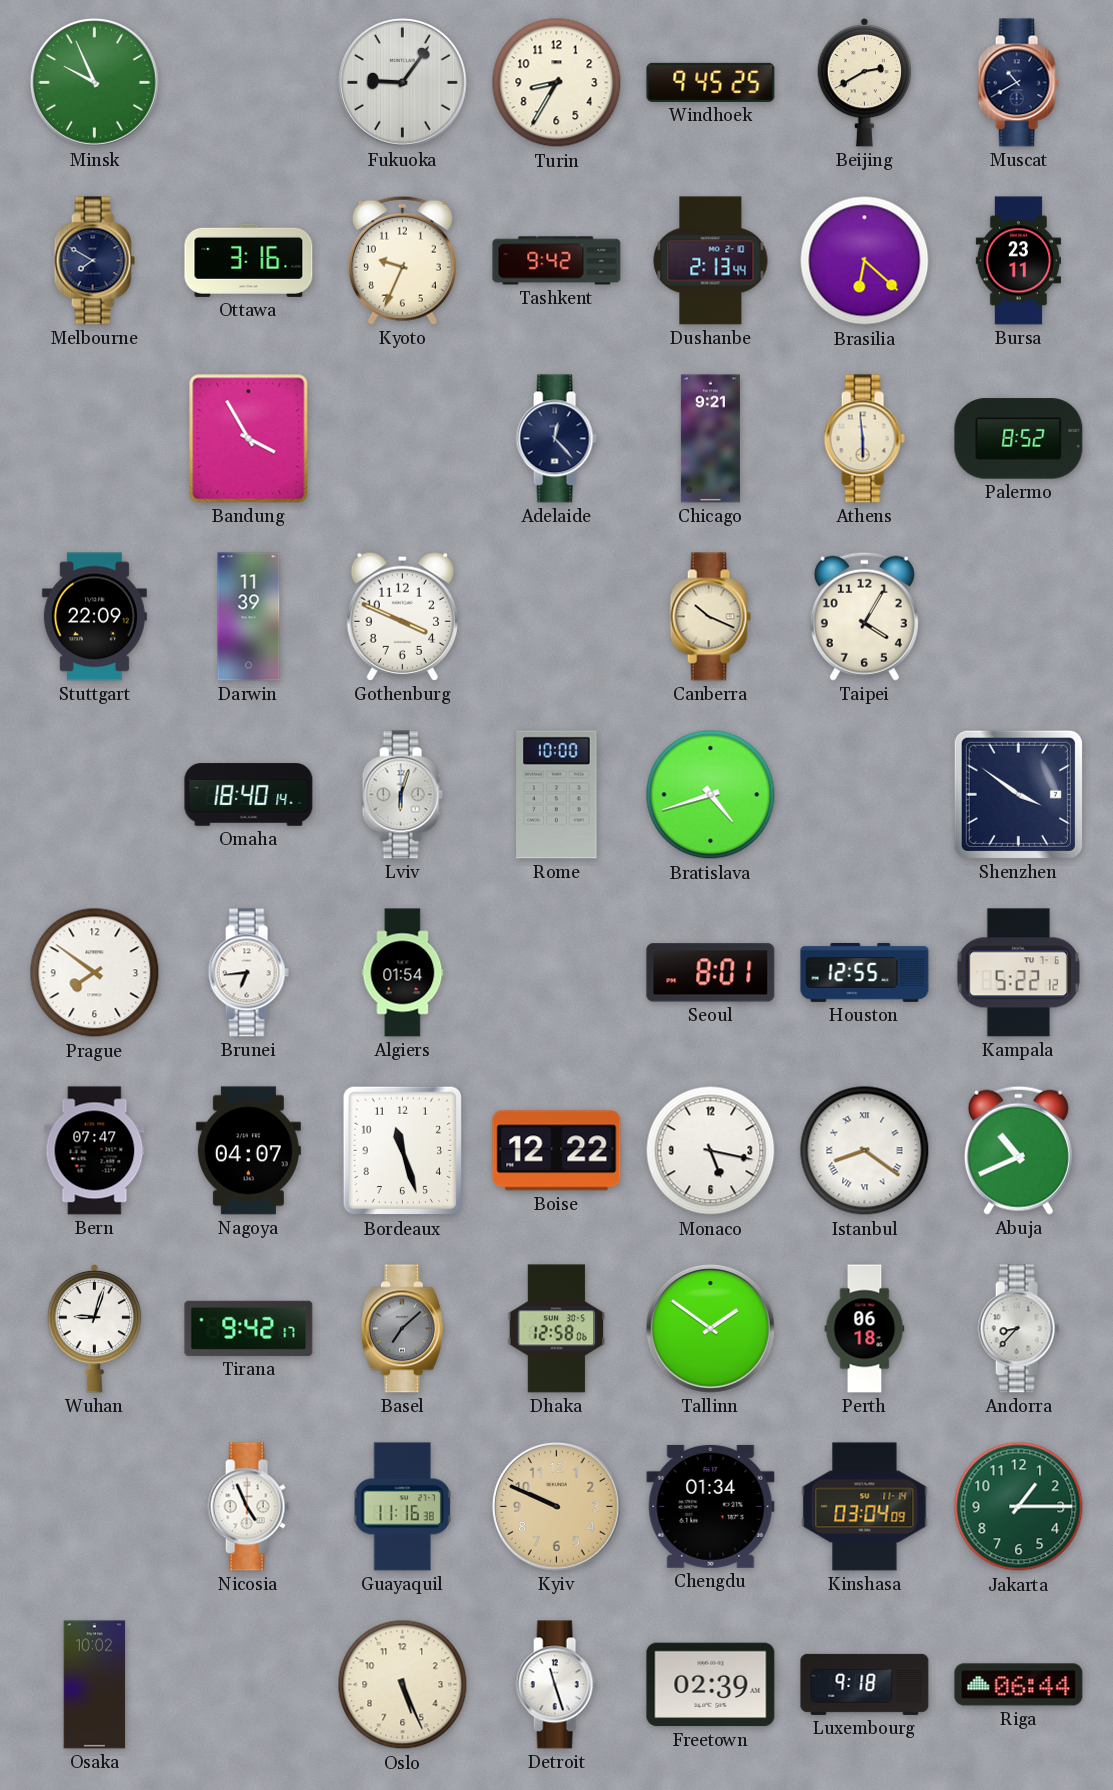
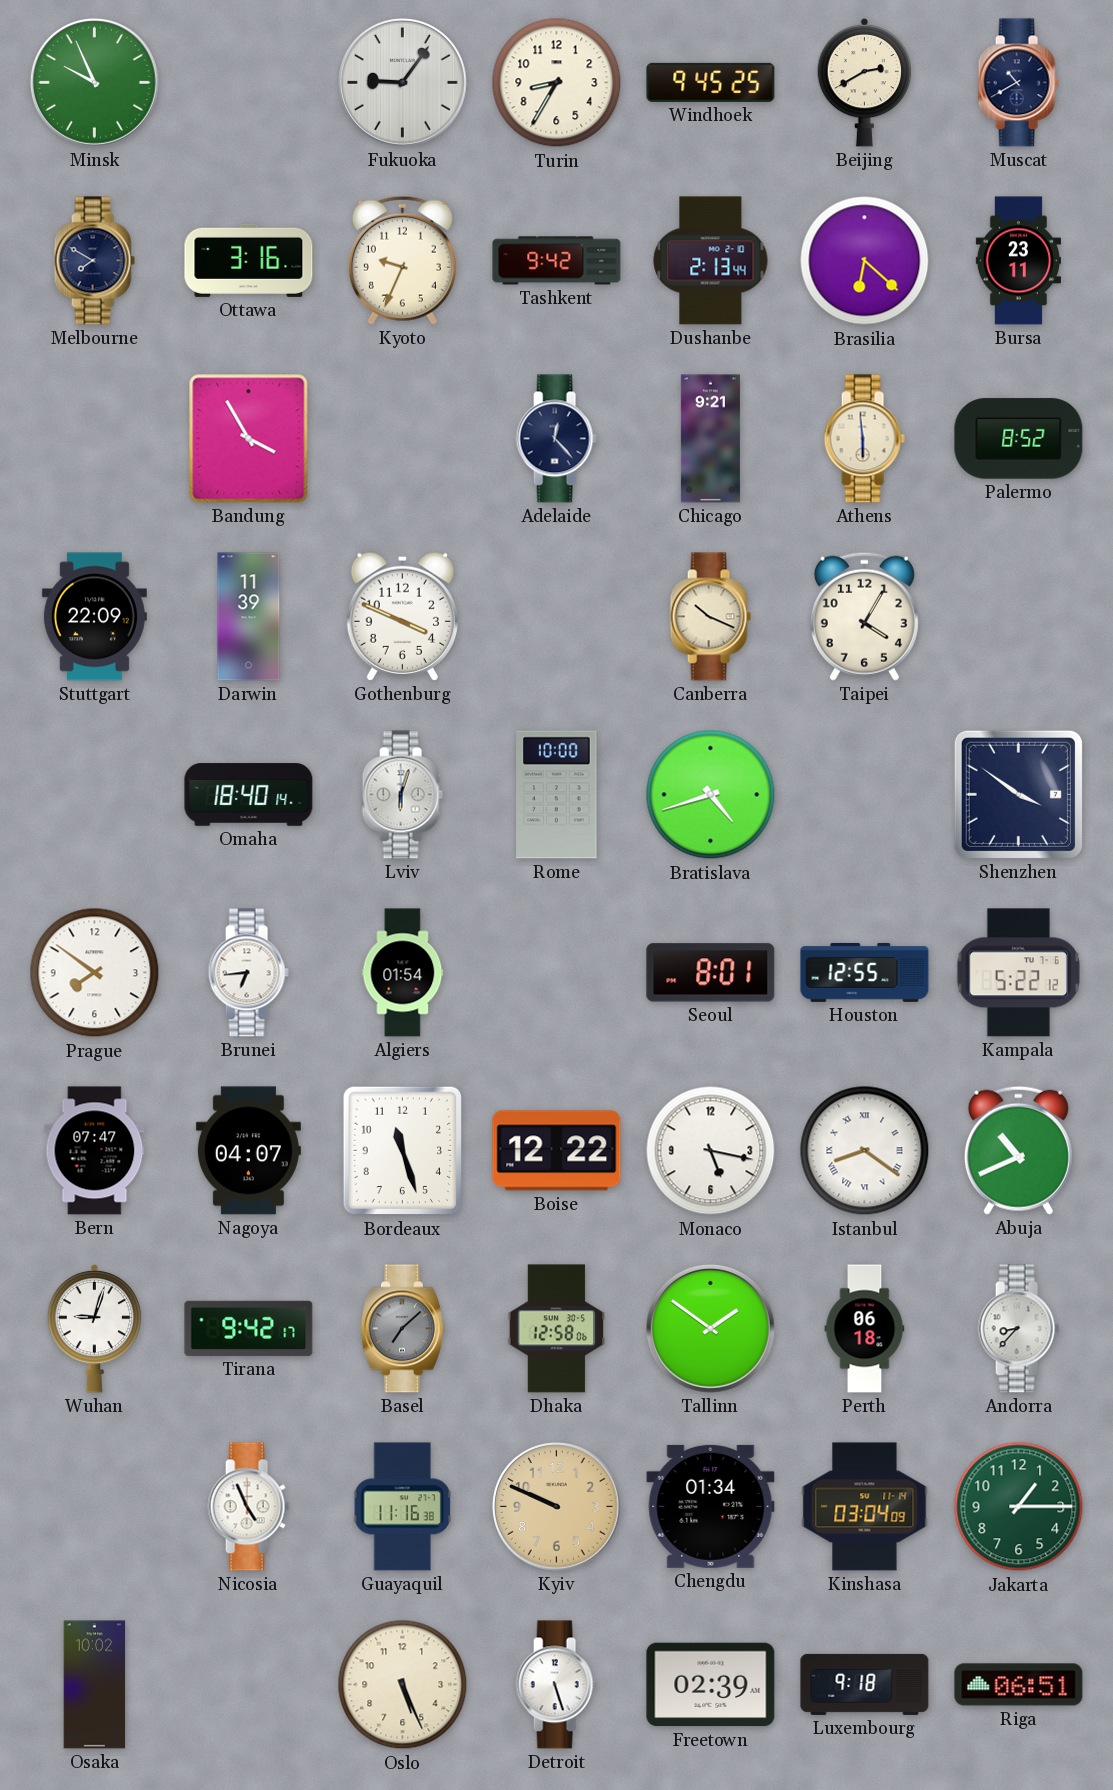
Detroit: 11:27 -> 5:27 (556, 1685)
Riga: 06:44 -> 06:51 (1019, 1685)
